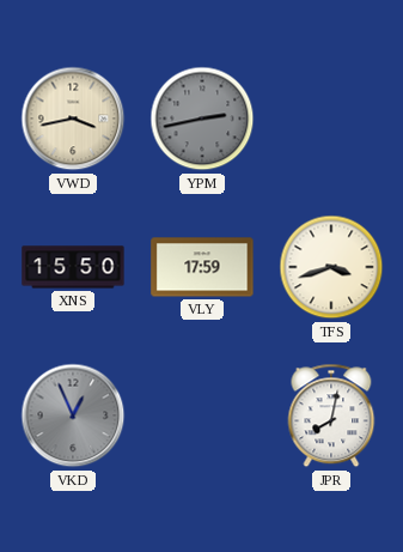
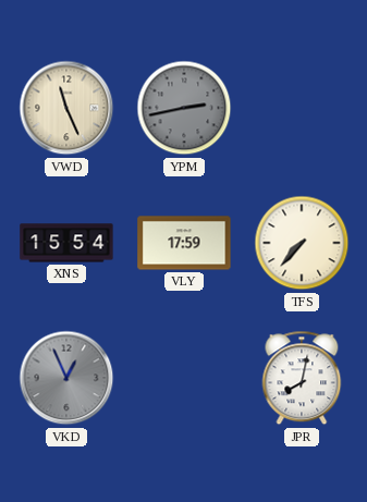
VWD: 3:43 -> 11:26 (66, 108)
XNS: 15:50 -> 15:54 (66, 243)
TFS: 3:42 -> 7:37 (302, 243)
